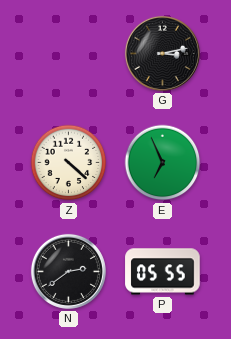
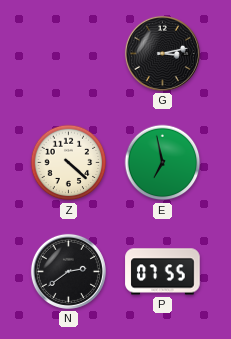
E: 6:56 -> 6:58 (163, 163)
P: 05:55 -> 07:55 (163, 272)
